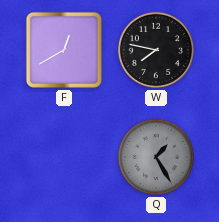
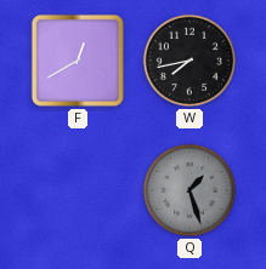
W: 7:47 -> 7:43 (189, 61)
Q: 1:25 -> 1:27 (189, 190)
